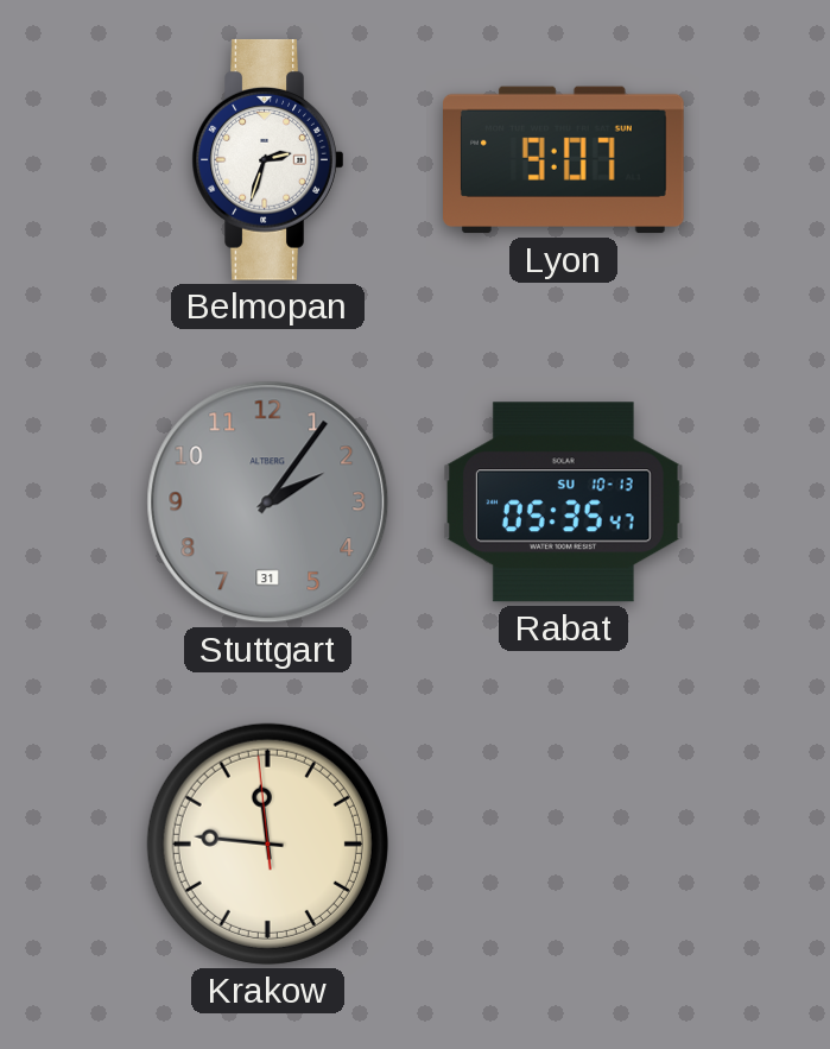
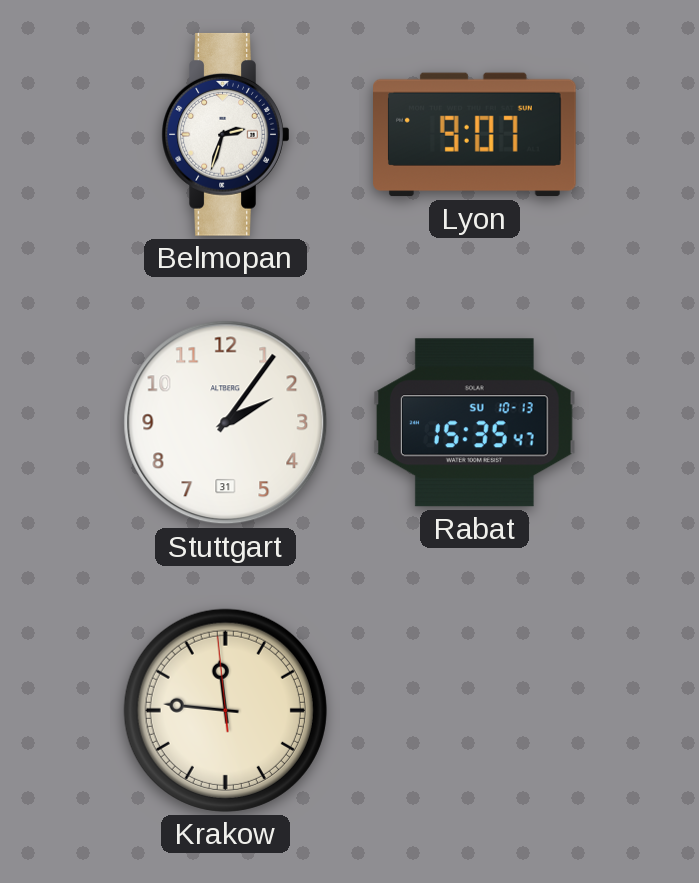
Stuttgart dial: grey -> white (226, 423)
Rabat: 05:35 -> 15:35 (474, 423)
